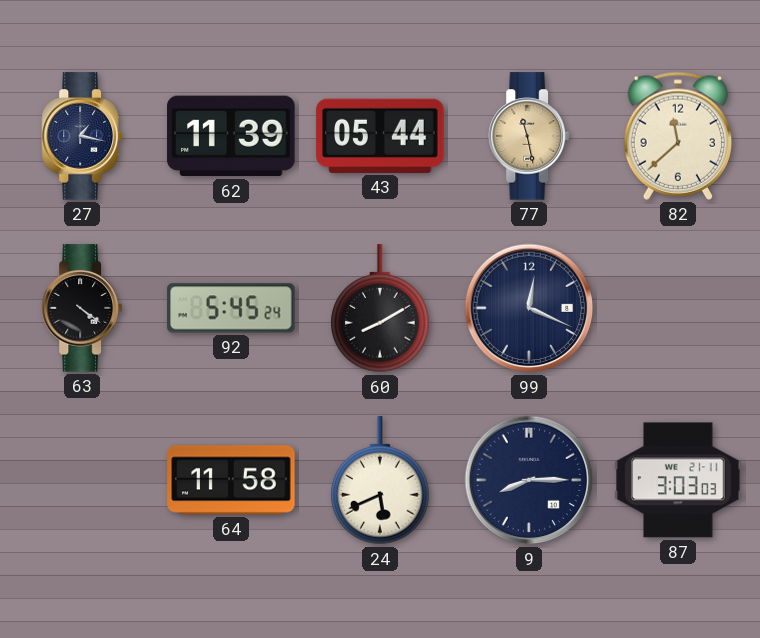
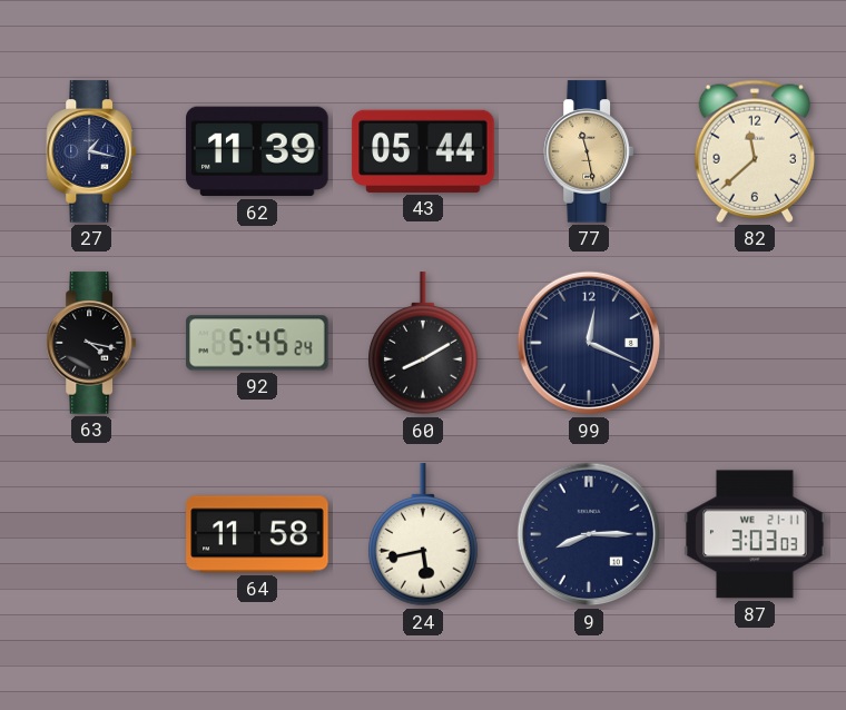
63: 4:21 -> 4:17 (90, 343)
24: 5:41 -> 5:43 (423, 535)
